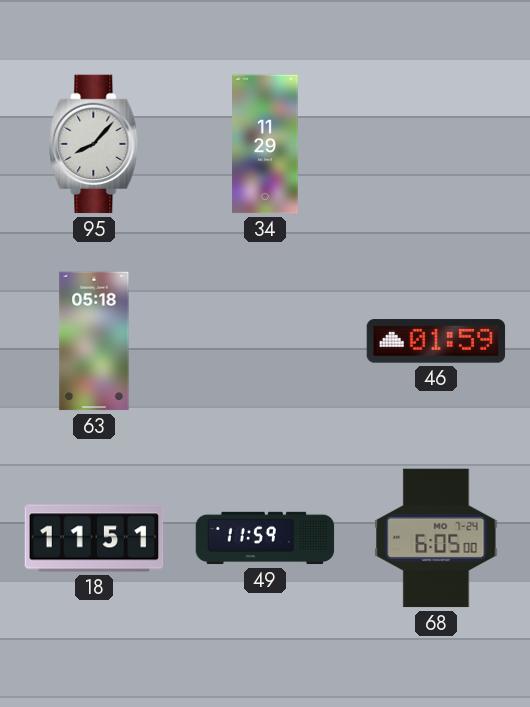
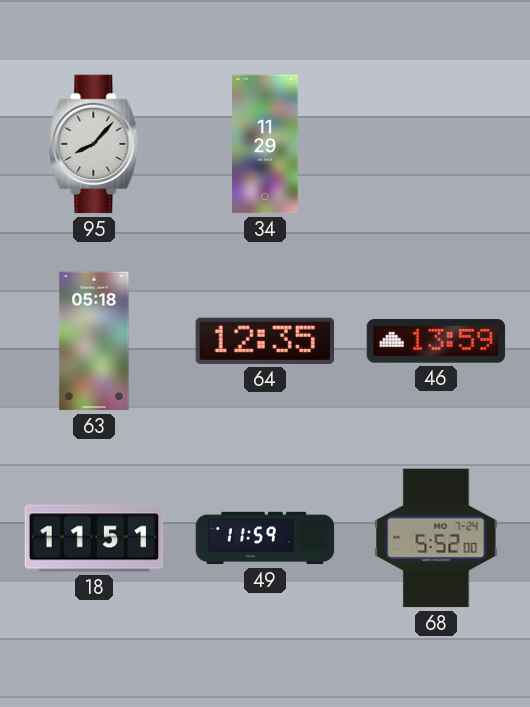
64: none -> 12:35 (264, 341)
46: 01:59 -> 13:59 (436, 341)
68: 6:05 -> 5:52 (436, 538)
